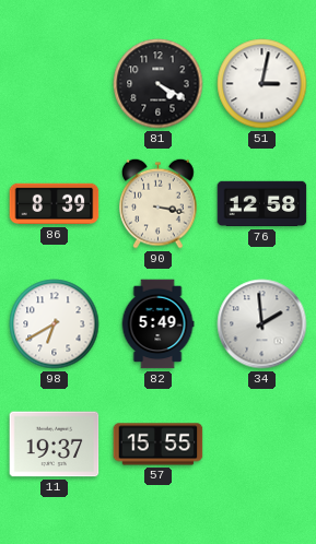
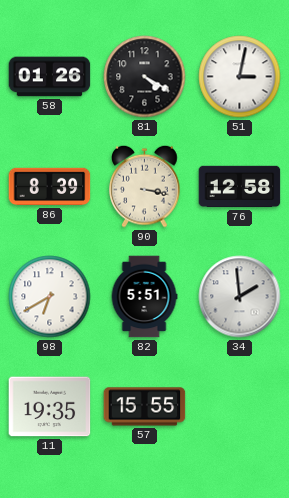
58: none -> 01:26 (50, 77)
82: 5:49 -> 5:51 (144, 297)
11: 19:37 -> 19:35 (50, 407)
